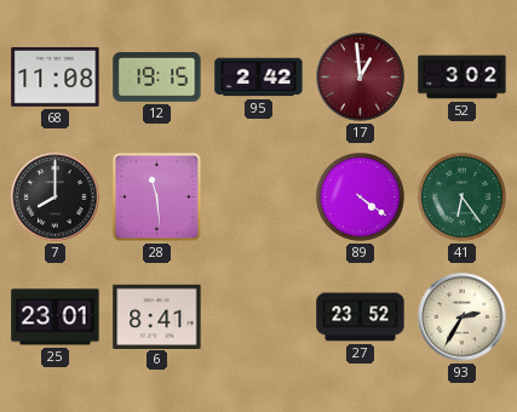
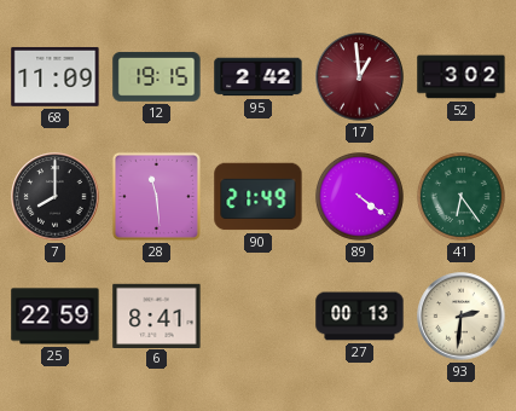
68: 11:08 -> 11:09 (56, 76)
90: none -> 21:49 (259, 197)
25: 23:01 -> 22:59 (56, 317)
27: 23:52 -> 00:13 (360, 317)
93: 2:35 -> 2:31 (462, 317)
